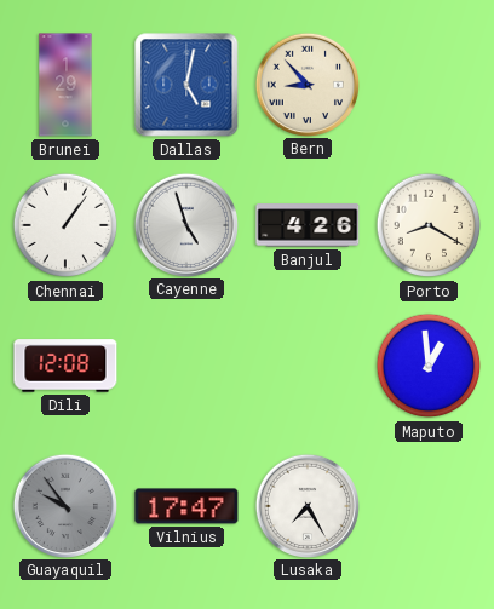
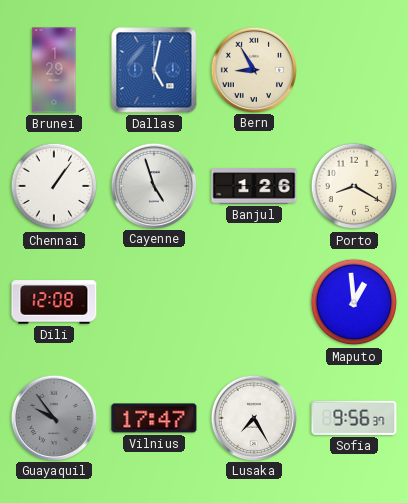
Bern: 8:53 -> 8:55 (253, 69)
Banjul: 4:26 -> 1:26 (254, 186)
Sofia: none -> 9:56 (354, 418)
